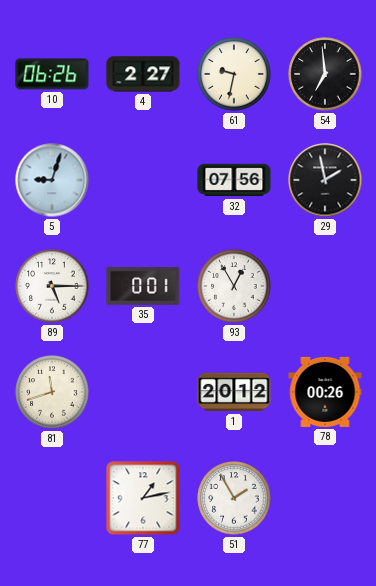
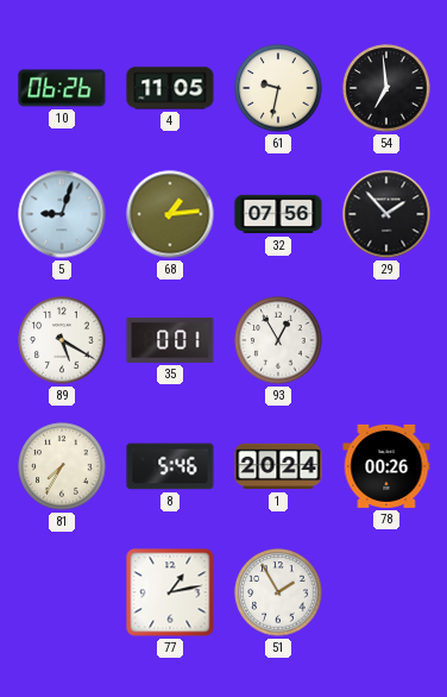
4: 2:27 -> 11:05 (170, 88)
68: none -> 1:14 (170, 214)
29: 1:58 -> 1:53 (386, 214)
89: 5:15 -> 5:20 (62, 340)
81: 11:42 -> 7:35 (62, 466)
8: none -> 5:46 (170, 466)
1: 20:12 -> 20:24 (278, 466)
